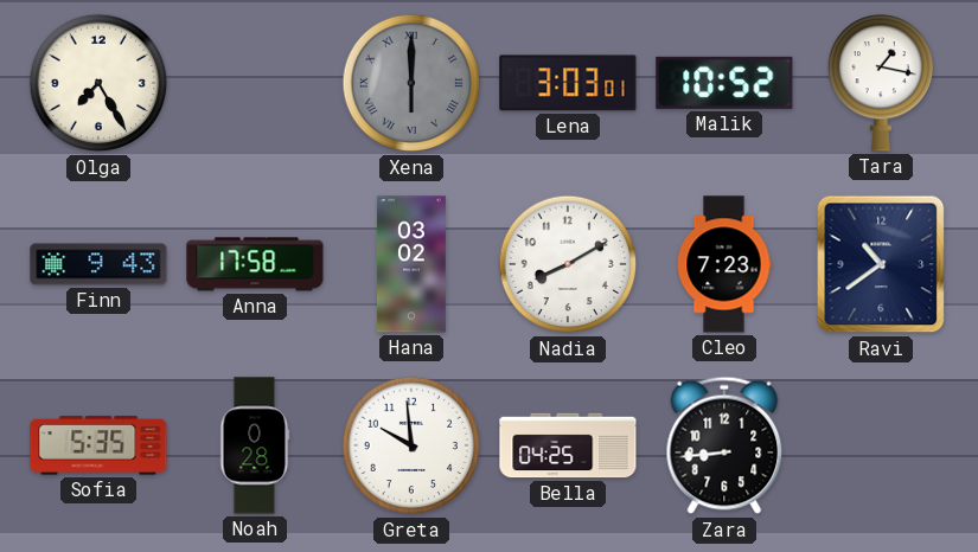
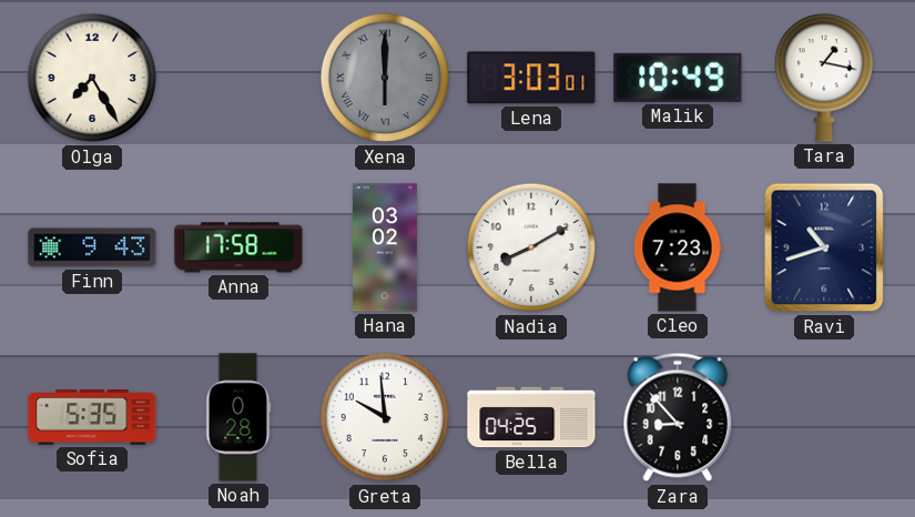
Malik: 10:52 -> 10:49 (678, 78)
Ravi: 10:39 -> 10:42 (824, 247)
Zara: 8:44 -> 8:53 (678, 417)
